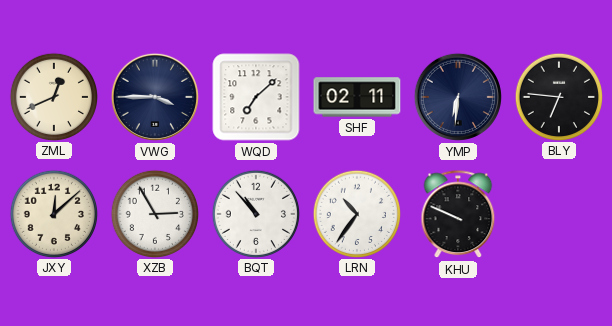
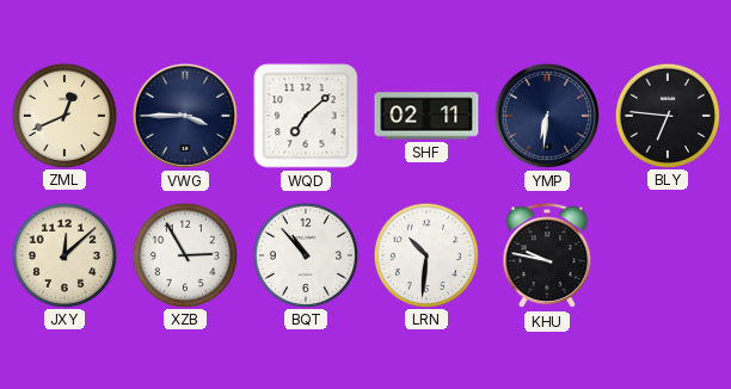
LRN: 10:36 -> 10:31 (425, 254)
KHU: 9:49 -> 9:47 (547, 257)
